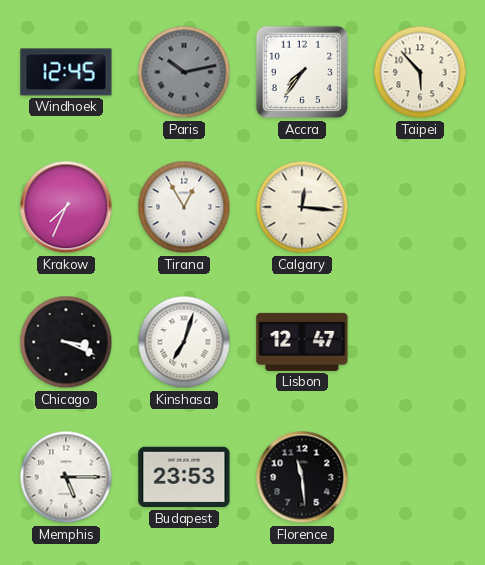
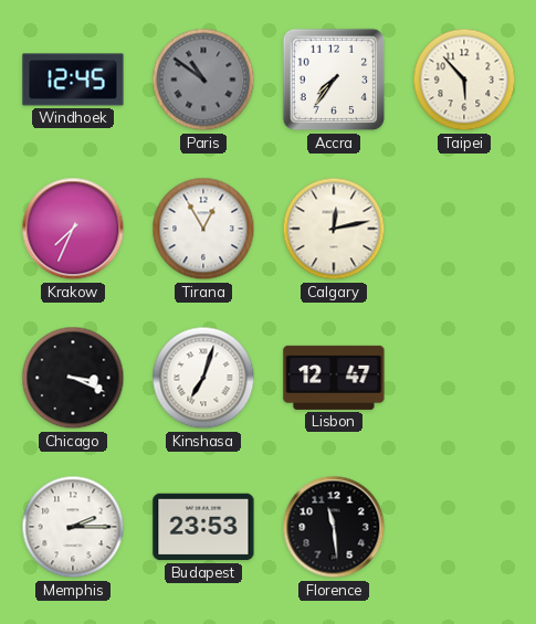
Paris: 10:13 -> 10:51 (203, 80)
Calgary: 12:16 -> 12:13 (334, 229)
Memphis: 5:15 -> 2:15 (73, 527)
